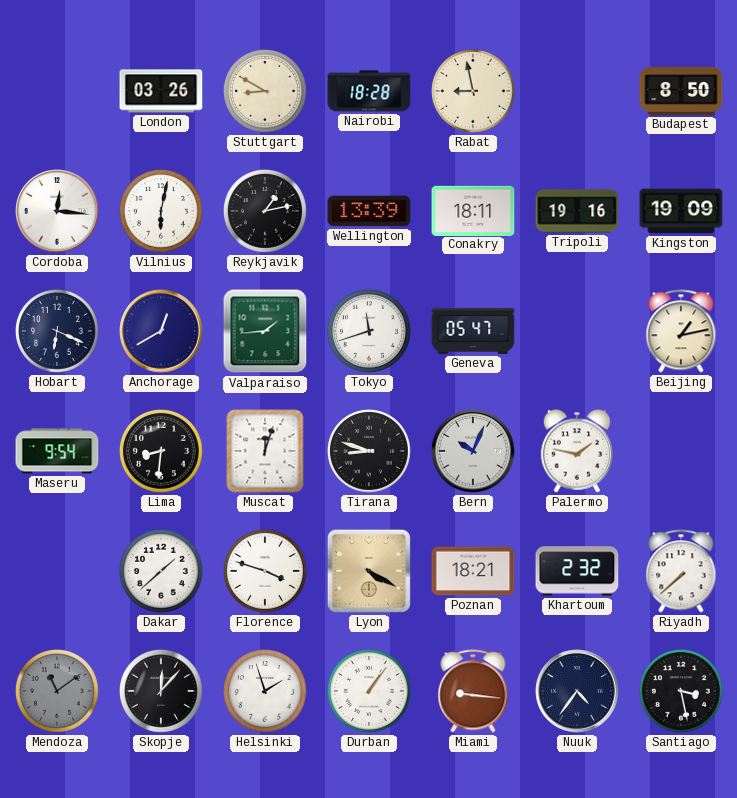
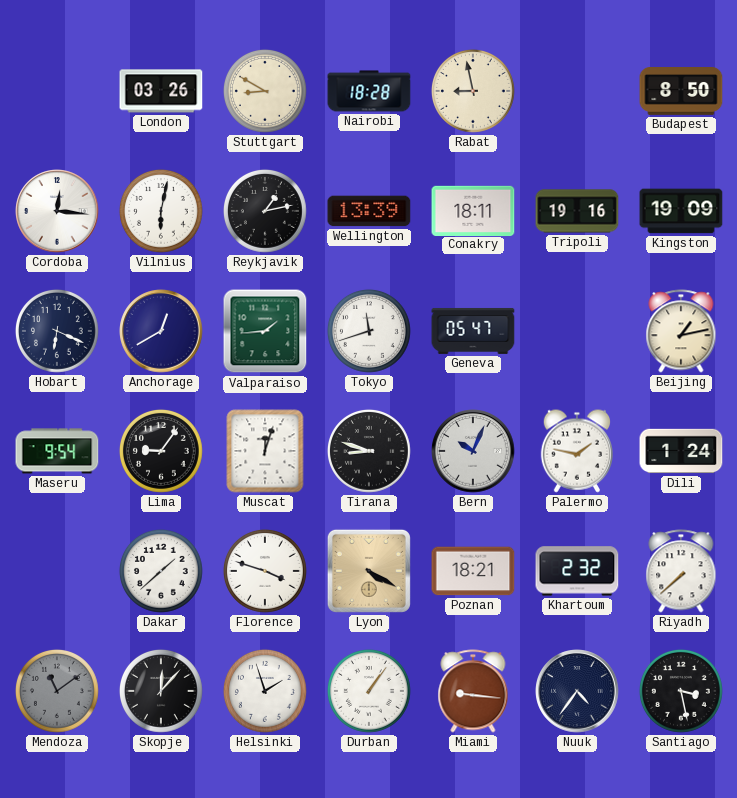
Lima: 8:31 -> 9:06 (161, 451)
Dili: none -> 1:24 (681, 451)
